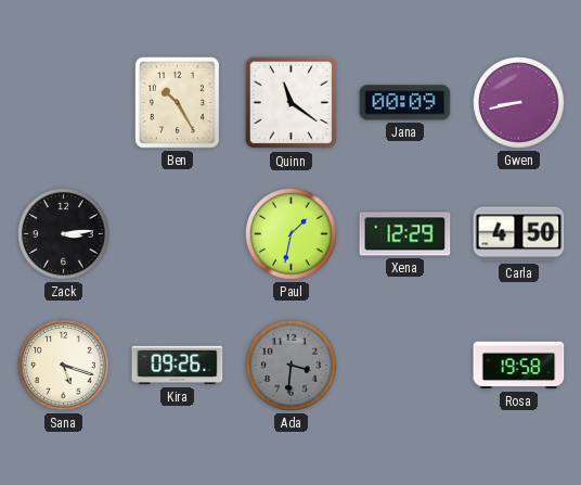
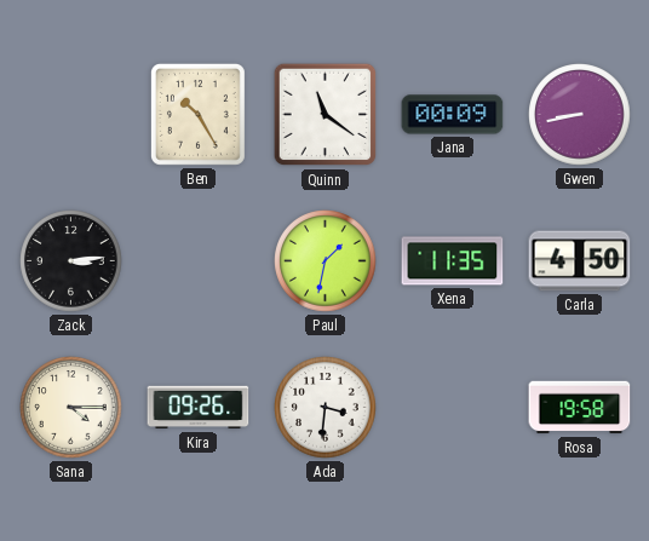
Xena: 12:29 -> 11:35 (453, 261)
Sana: 5:18 -> 4:15 (71, 408)
Ada dial: grey -> white (326, 408)
